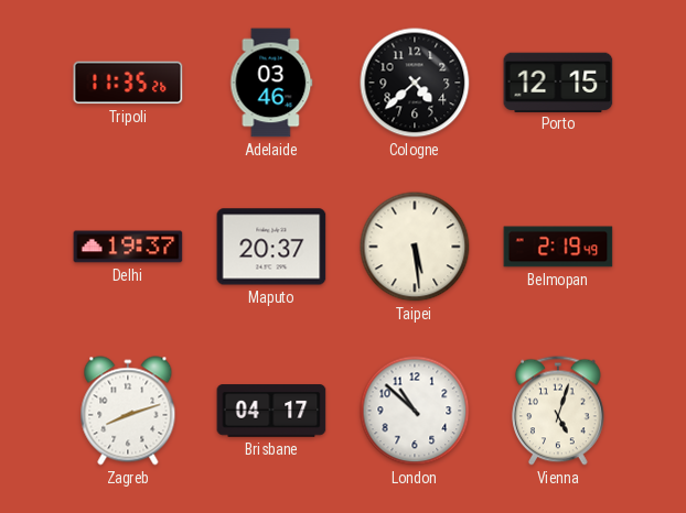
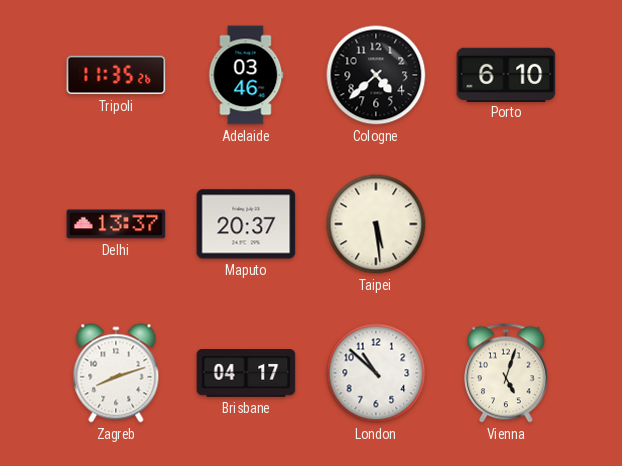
Porto: 12:15 -> 6:10 (506, 74)
Delhi: 19:37 -> 13:37 (116, 224)
Belmopan: 2:19 -> none (558, 247)
